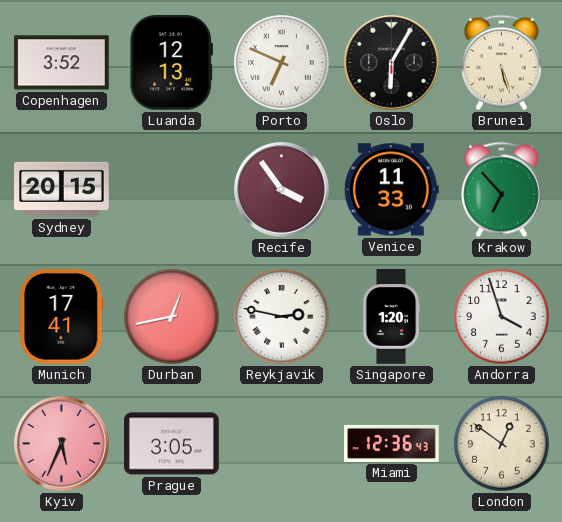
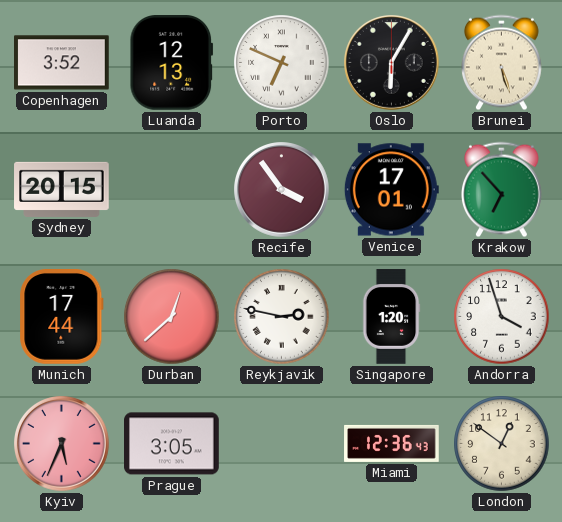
Venice: 11:33 -> 17:01 (391, 190)
Munich: 17:41 -> 17:44 (62, 317)
Durban: 12:43 -> 12:38 (172, 317)
